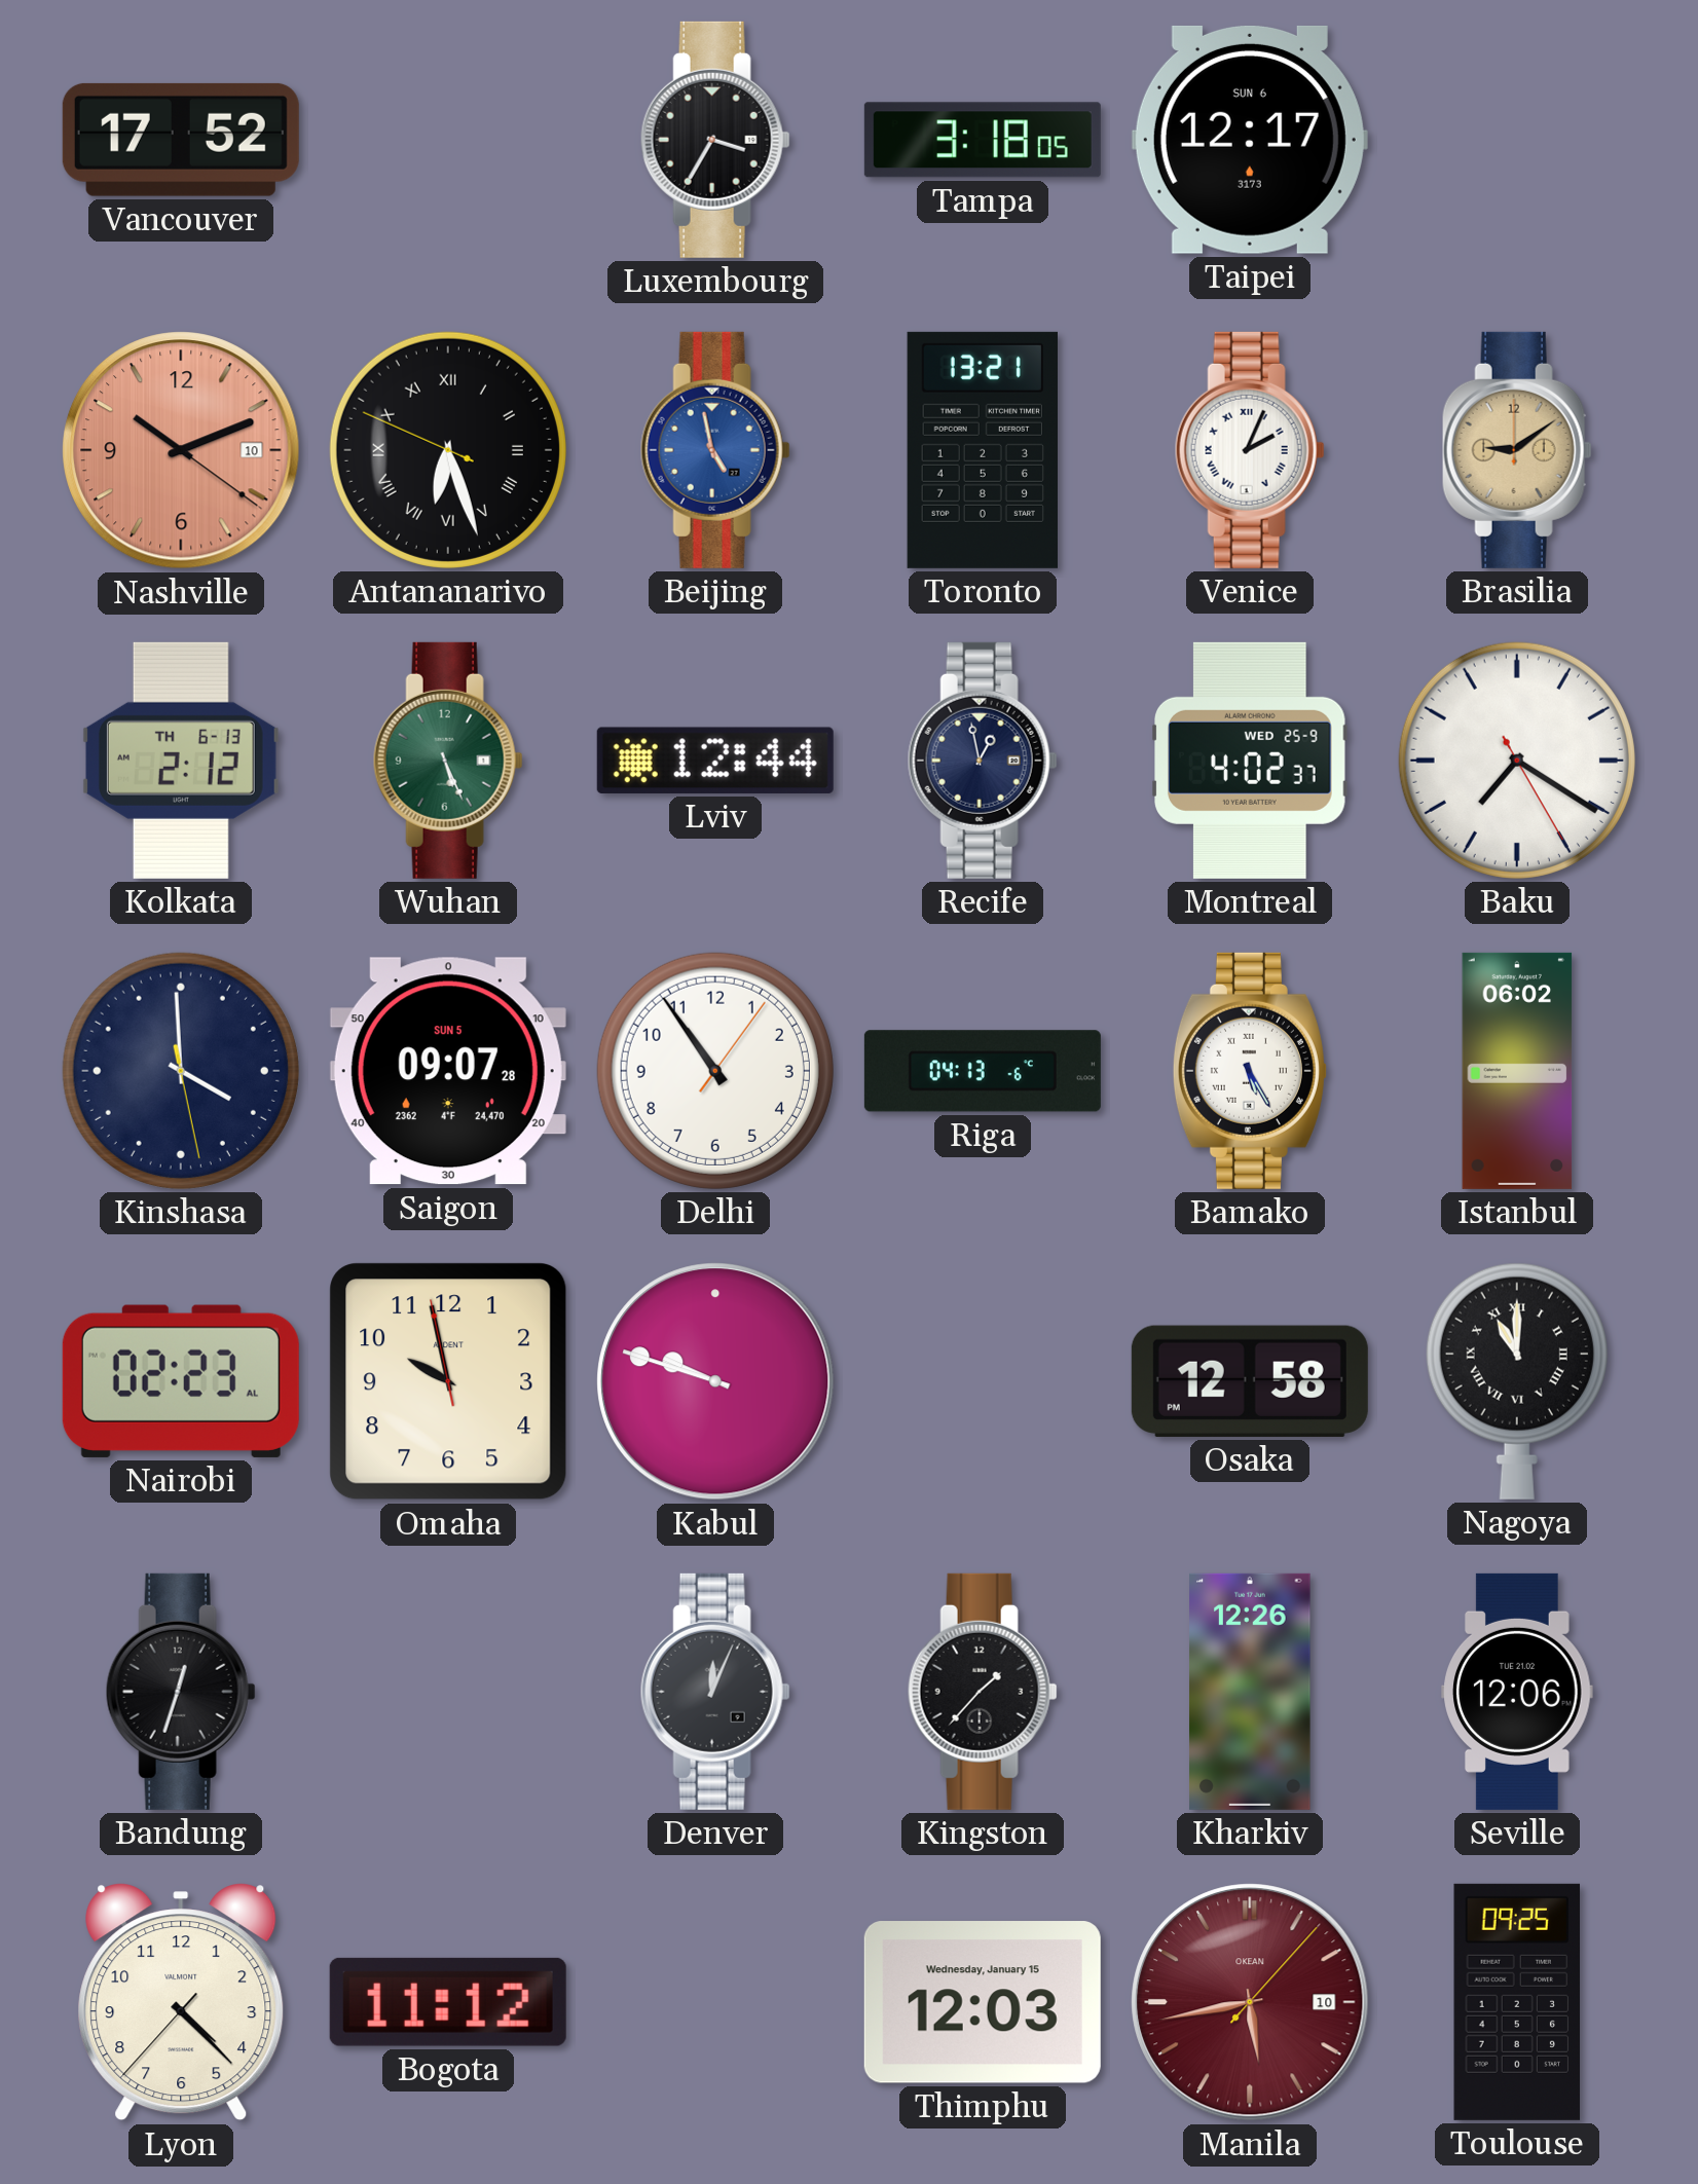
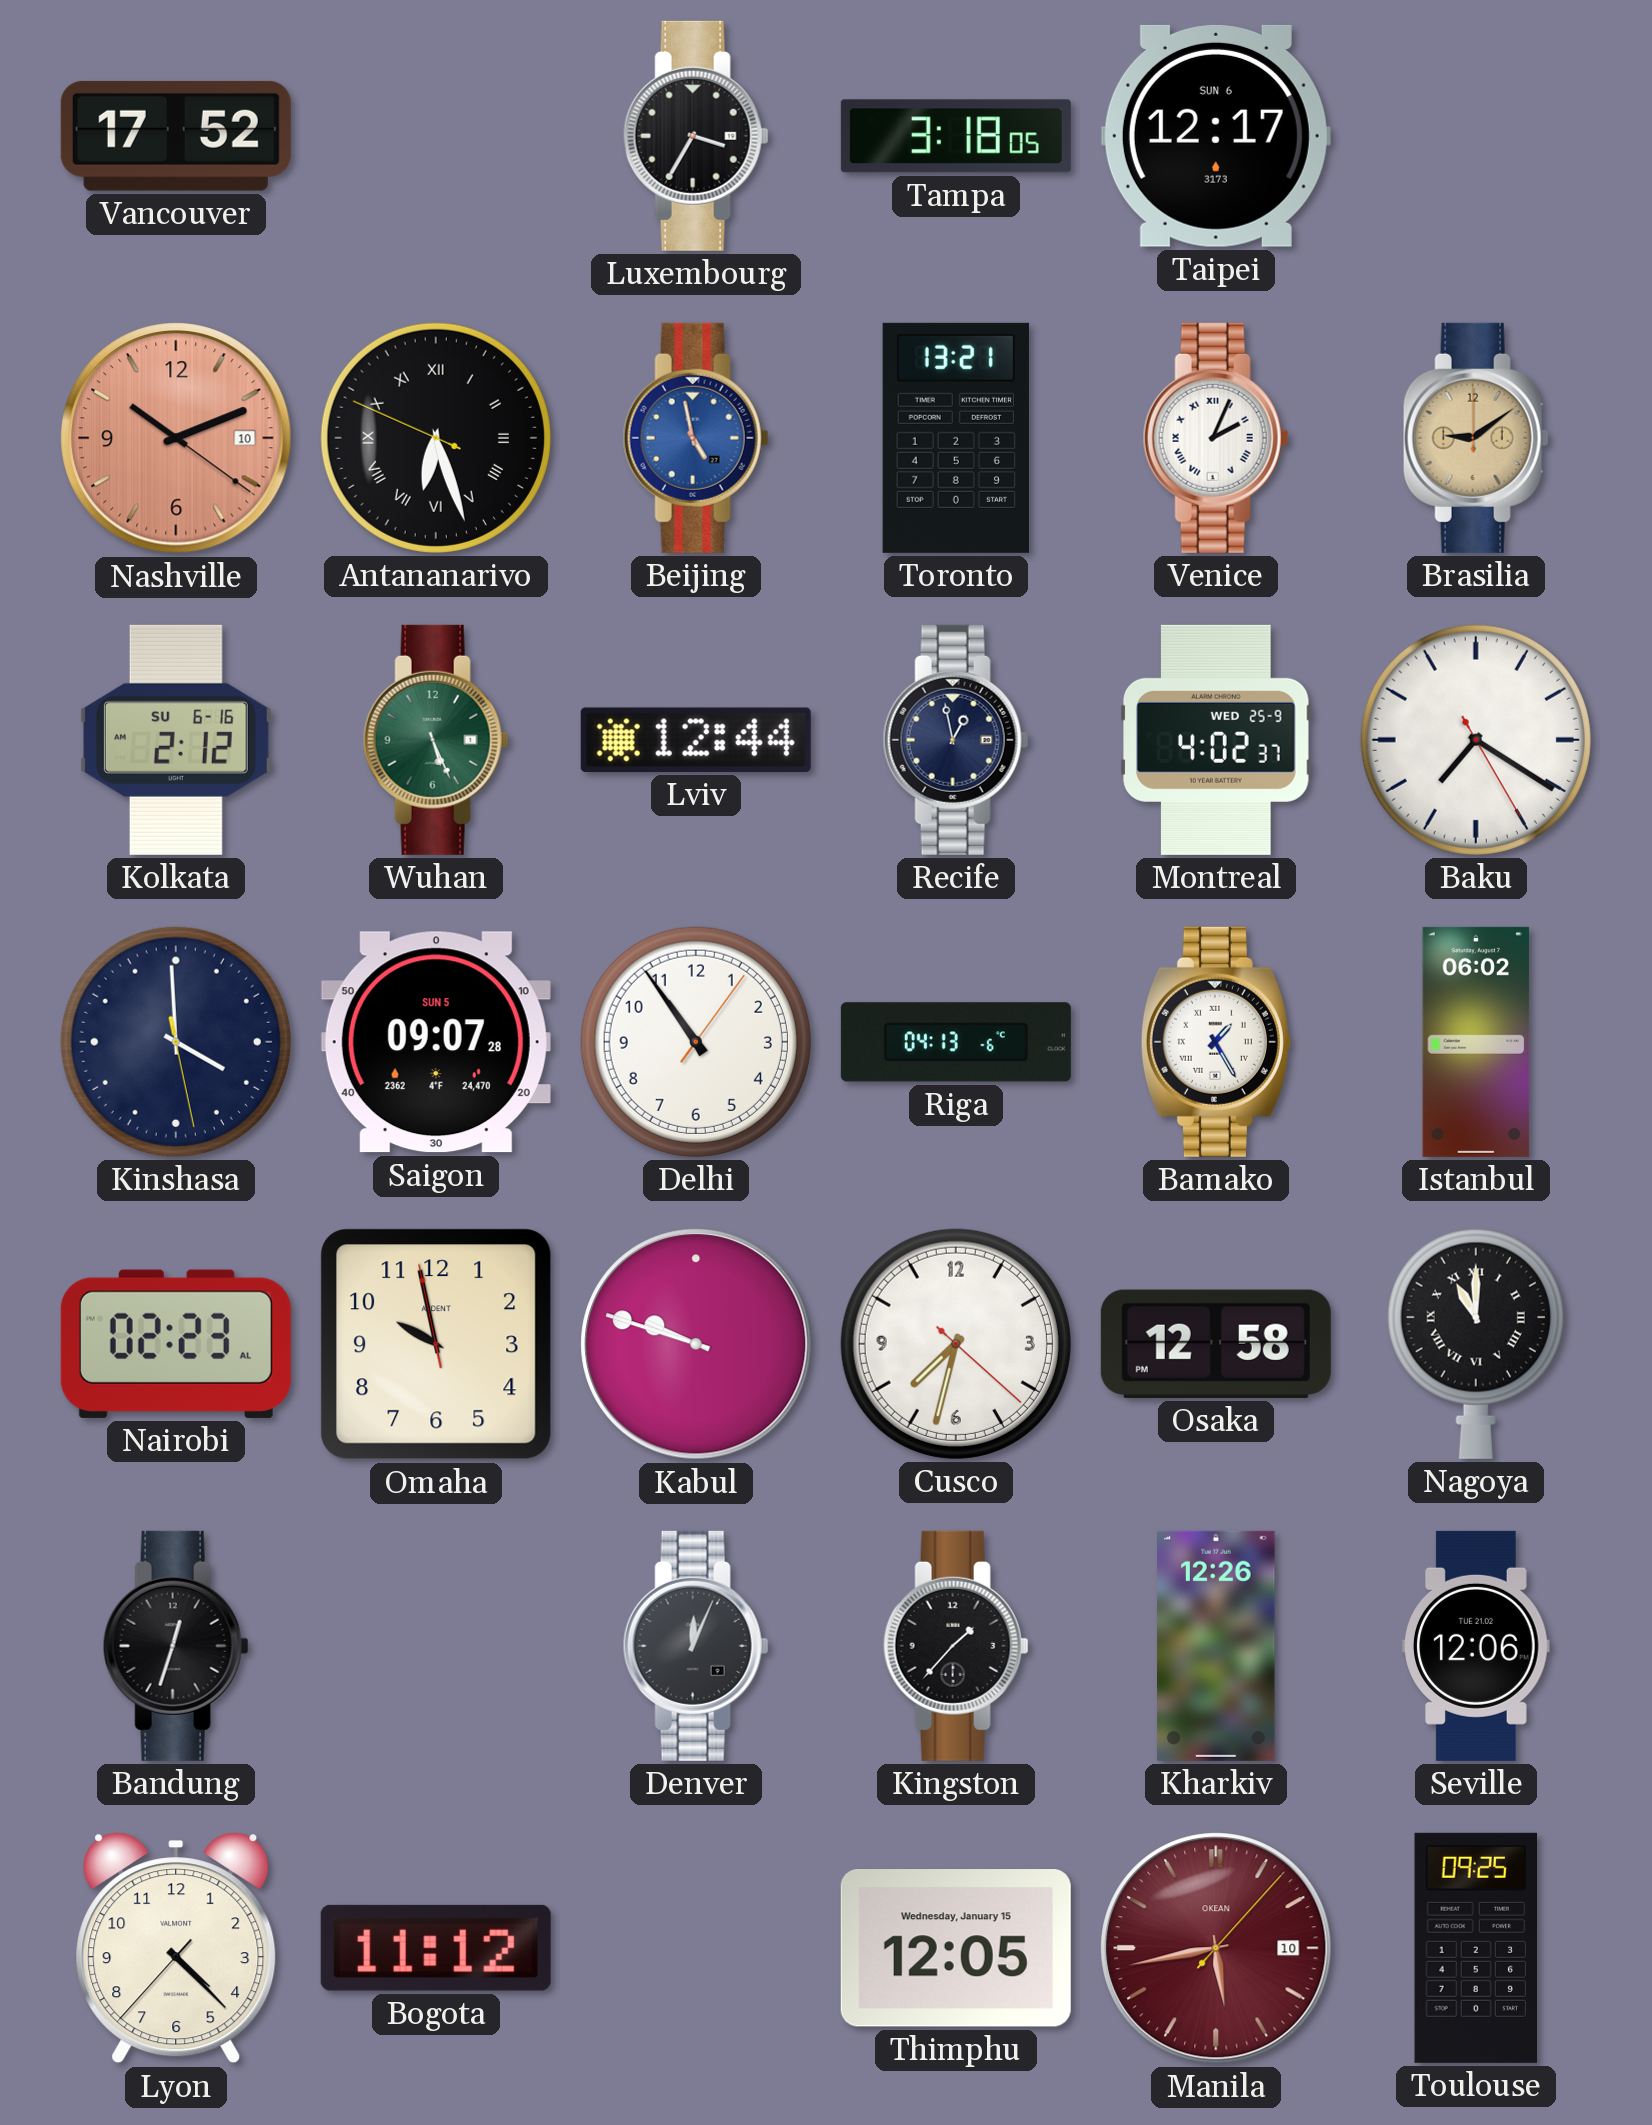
Kolkata date: TH 6-13 -> SU 6-16 (176, 740)
Bamako: 5:25 -> 1:25 (1216, 1042)
Cusco: none -> 7:32 (956, 1344)
Thimphu: 12:03 -> 12:05 (956, 1949)
